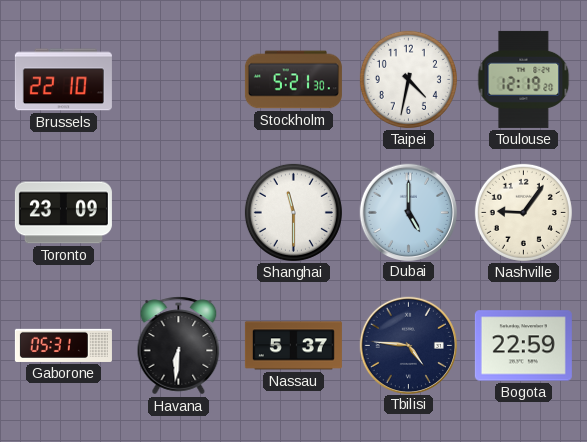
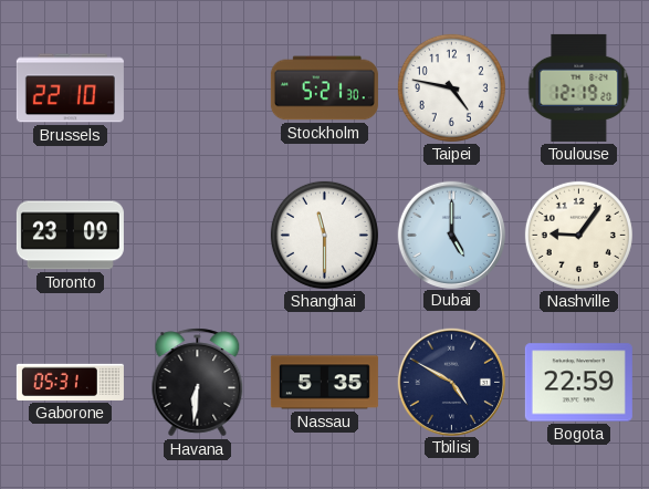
Taipei: 4:32 -> 4:47 (451, 87)
Nassau: 5:37 -> 5:35 (324, 383)
Tbilisi: 4:46 -> 4:50 (451, 382)
